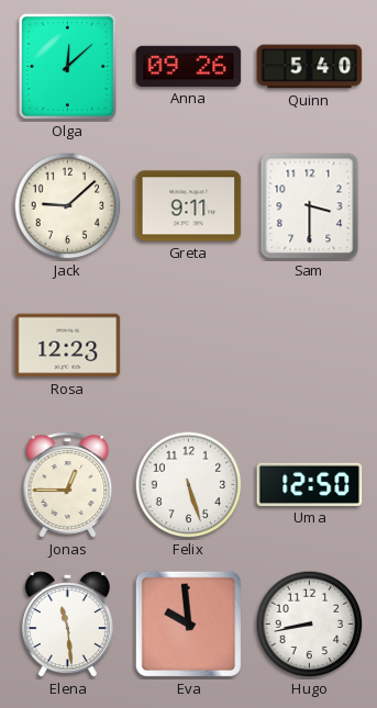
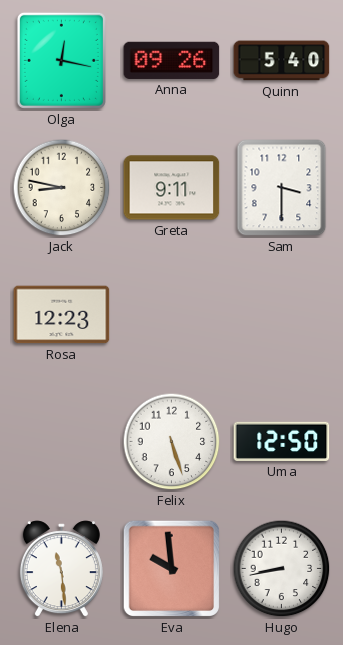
Olga: 12:08 -> 12:17 (61, 60)
Jack: 9:08 -> 8:47 (62, 188)
Jonas: 12:45 -> none (68, 485)
